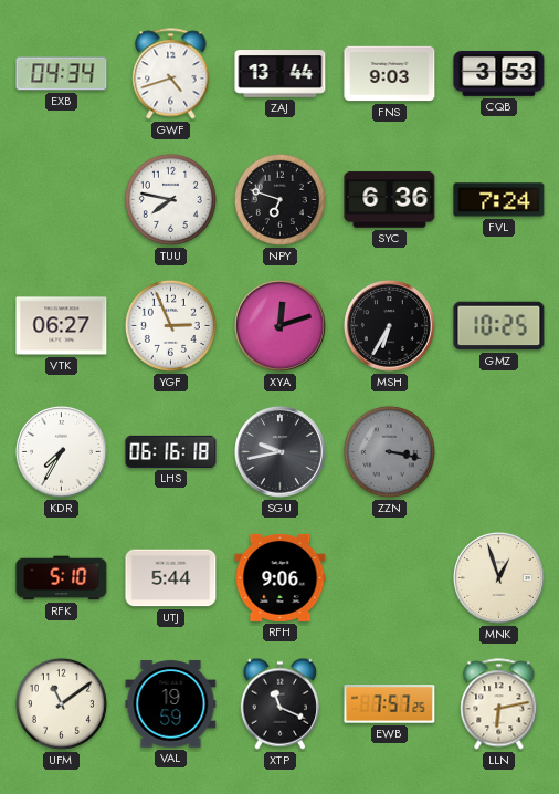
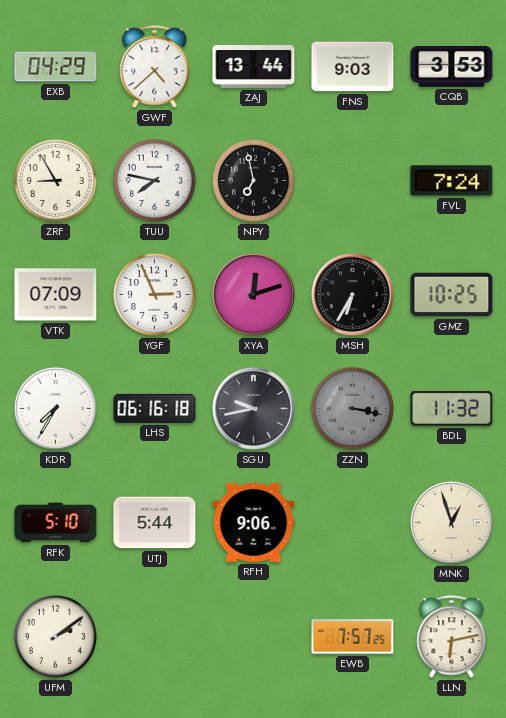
EXB: 04:34 -> 04:29 (56, 67)
GWF: 4:42 -> 4:38 (155, 67)
ZRF: none -> 8:55 (55, 180)
NPY: 6:48 -> 6:58 (253, 180)
SYC: 6:36 -> none (390, 200)
VTK: 06:27 -> 07:09 (56, 295)
BDL: none -> 11:32 (452, 408)
UFM: 11:09 -> 2:09 (55, 636)
VAL: 19:59 -> none (171, 704)
XTP: 11:19 -> none (279, 703)
